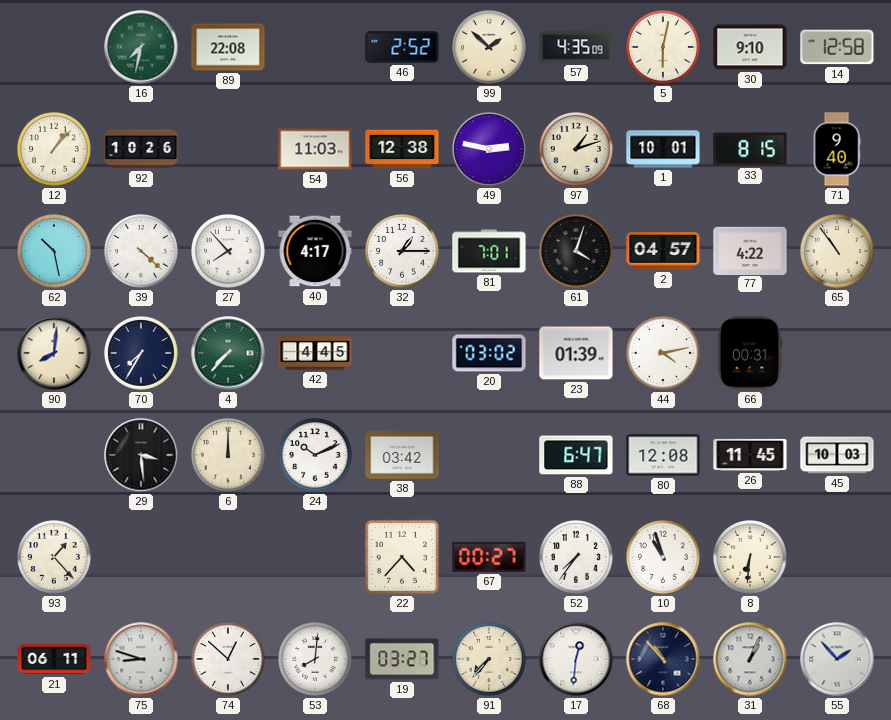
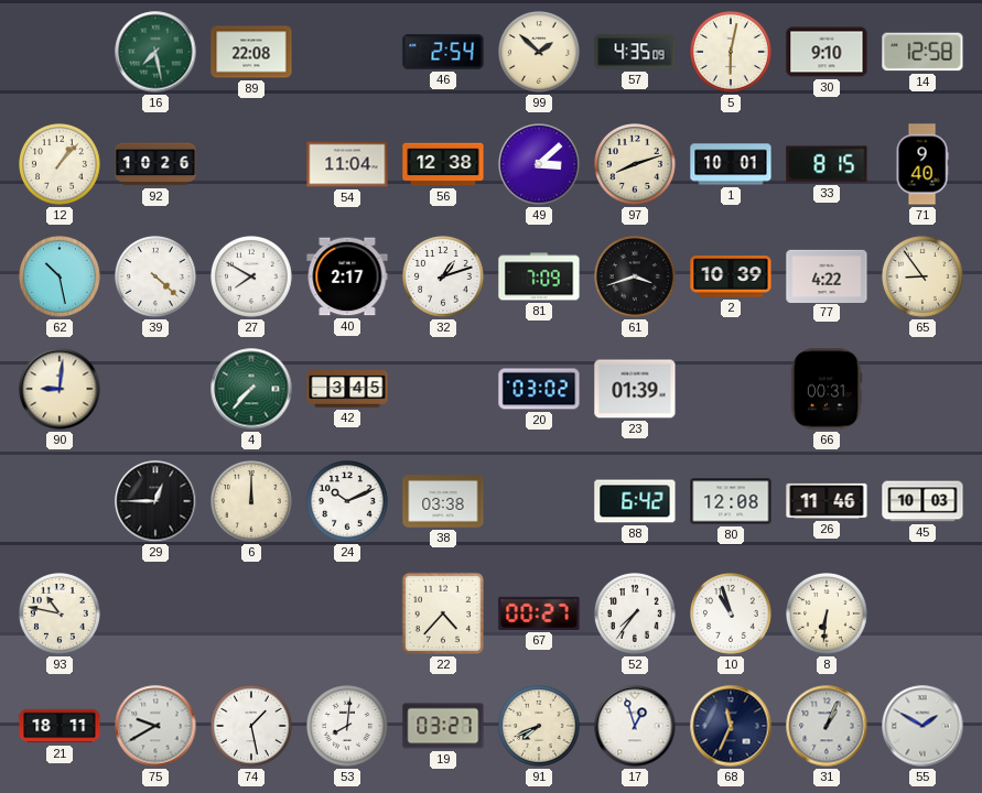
16: 7:32 -> 7:28 (155, 52)
46: 2:52 -> 2:54 (443, 52)
54: 11:03 -> 11:04 (347, 164)
49: 2:47 -> 3:08 (540, 165)
97: 1:12 -> 8:12 (636, 165)
27: 7:53 -> 7:50 (252, 278)
40: 4:17 -> 2:17 (347, 276)
32: 1:15 -> 1:12 (444, 278)
81: 7:01 -> 7:09 (539, 276)
61: 4:03 -> 3:42 (636, 278)
2: 04:57 -> 10:39 (731, 276)
65: 10:54 -> 8:54 (924, 278)
90: 8:01 -> 9:01 (60, 389)
70: 7:35 -> none (142, 354)
42: 4:45 -> 3:45 (347, 389)
44: 4:13 -> none (664, 354)
29: 3:29 -> 12:45 (155, 501)
38: 03:42 -> 03:38 (443, 502)
88: 6:47 -> 6:42 (635, 501)
26: 11:45 -> 11:46 (827, 501)
93: 1:23 -> 10:47 (61, 615)
21: 06:11 -> 18:11 (60, 726)
75: 8:48 -> 9:40 (155, 726)
74: 12:52 -> 1:28 (252, 727)
91: 7:37 -> 7:41 (540, 727)
17: 12:31 -> 12:57 (635, 726)
68: 10:53 -> 11:34 (731, 726)
55: 1:53 -> 1:50 (922, 726)
